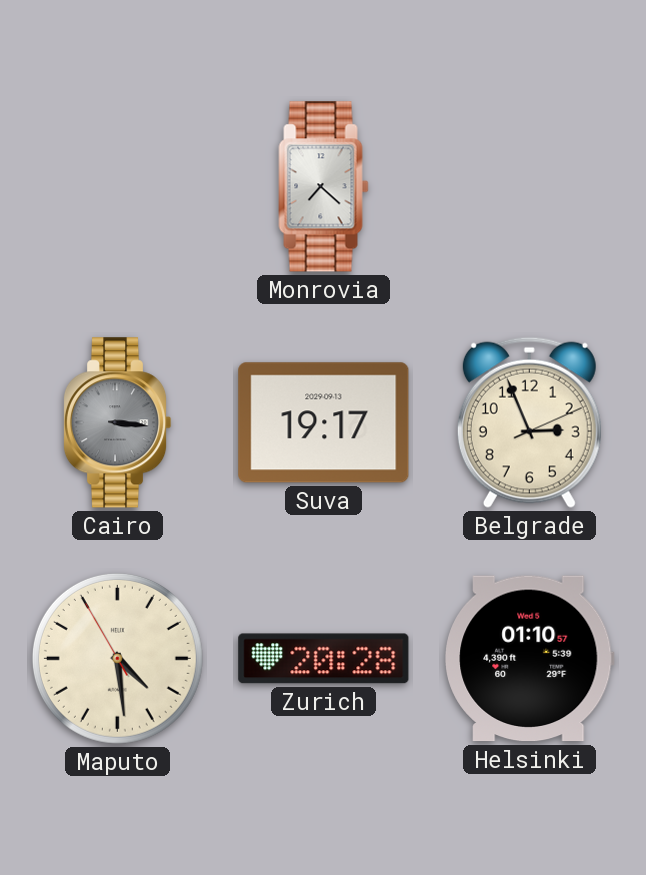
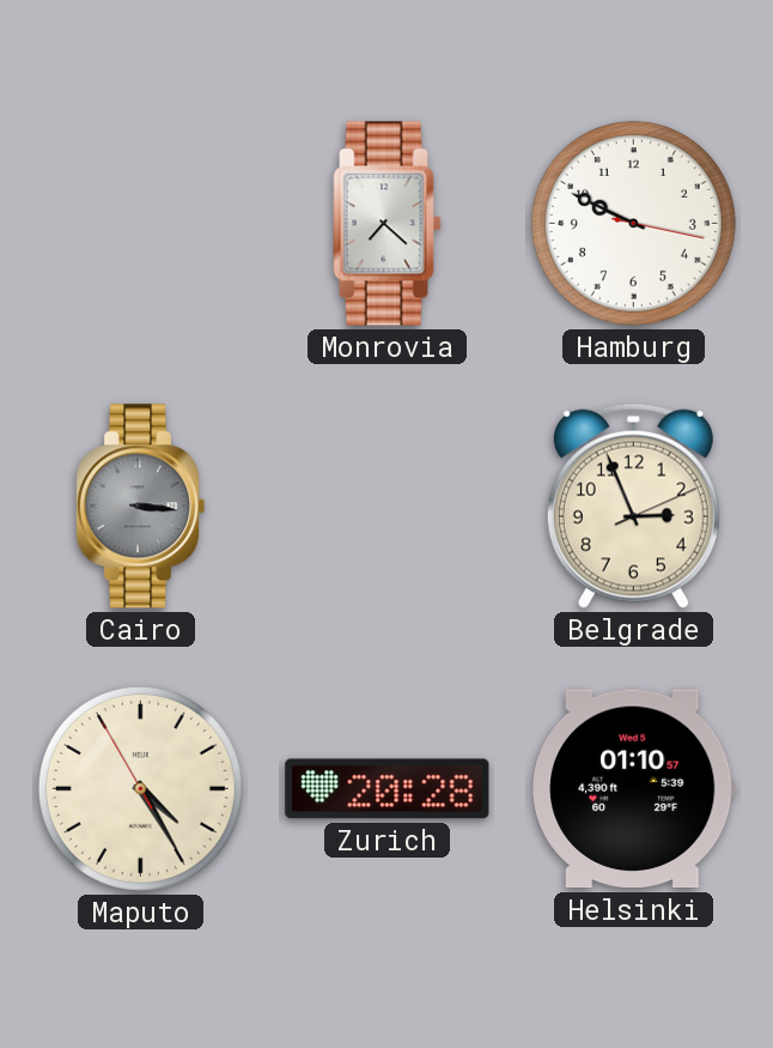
Hamburg: none -> 9:49 (633, 223)
Suva: 19:17 -> none (324, 423)
Maputo: 4:28 -> 4:24 (140, 788)
